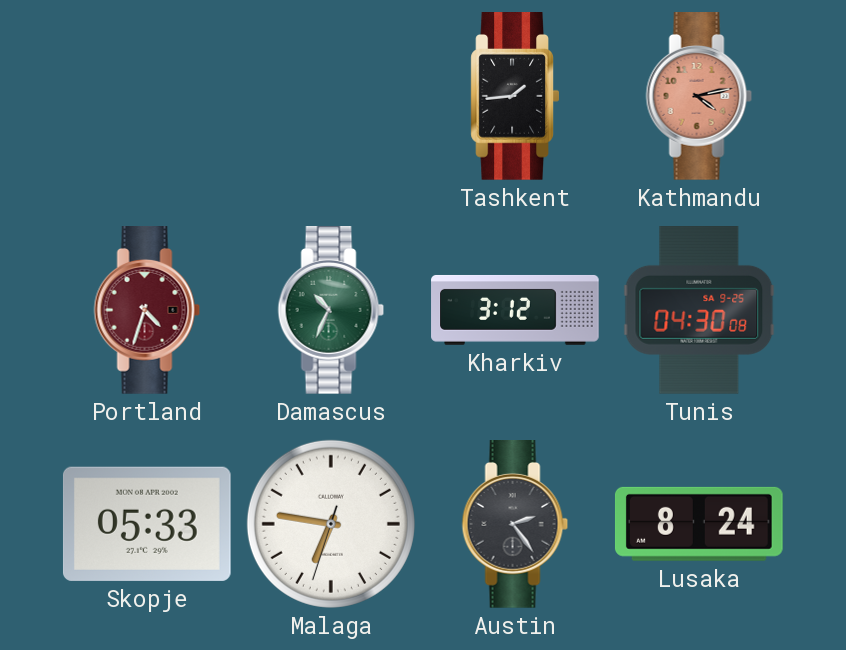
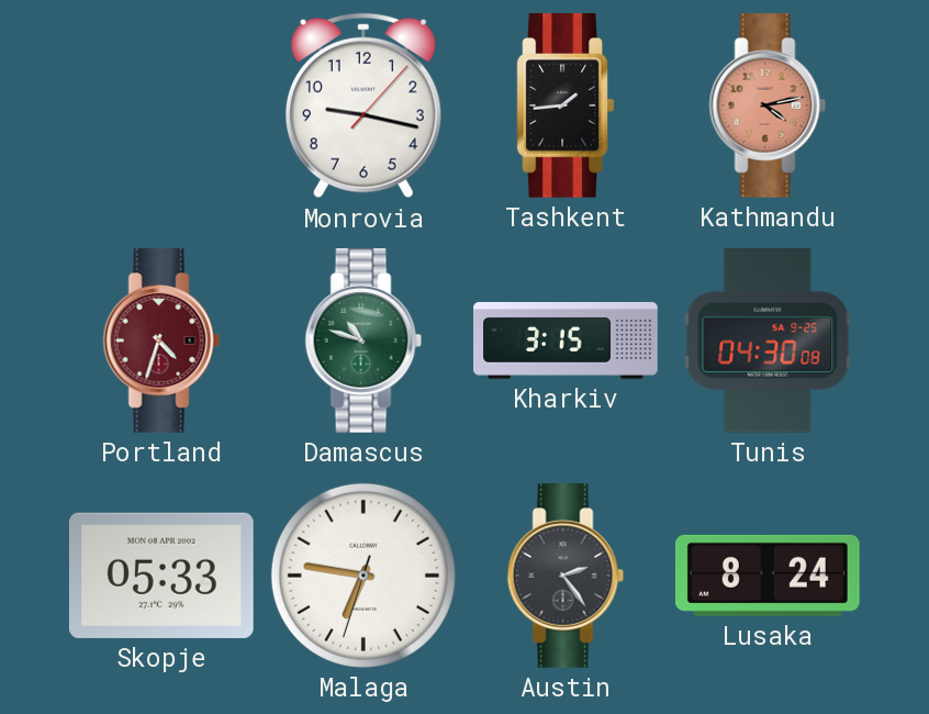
Monrovia: none -> 9:17 (363, 105)
Damascus: 10:34 -> 10:48 (363, 342)
Kharkiv: 3:12 -> 3:15 (566, 341)
